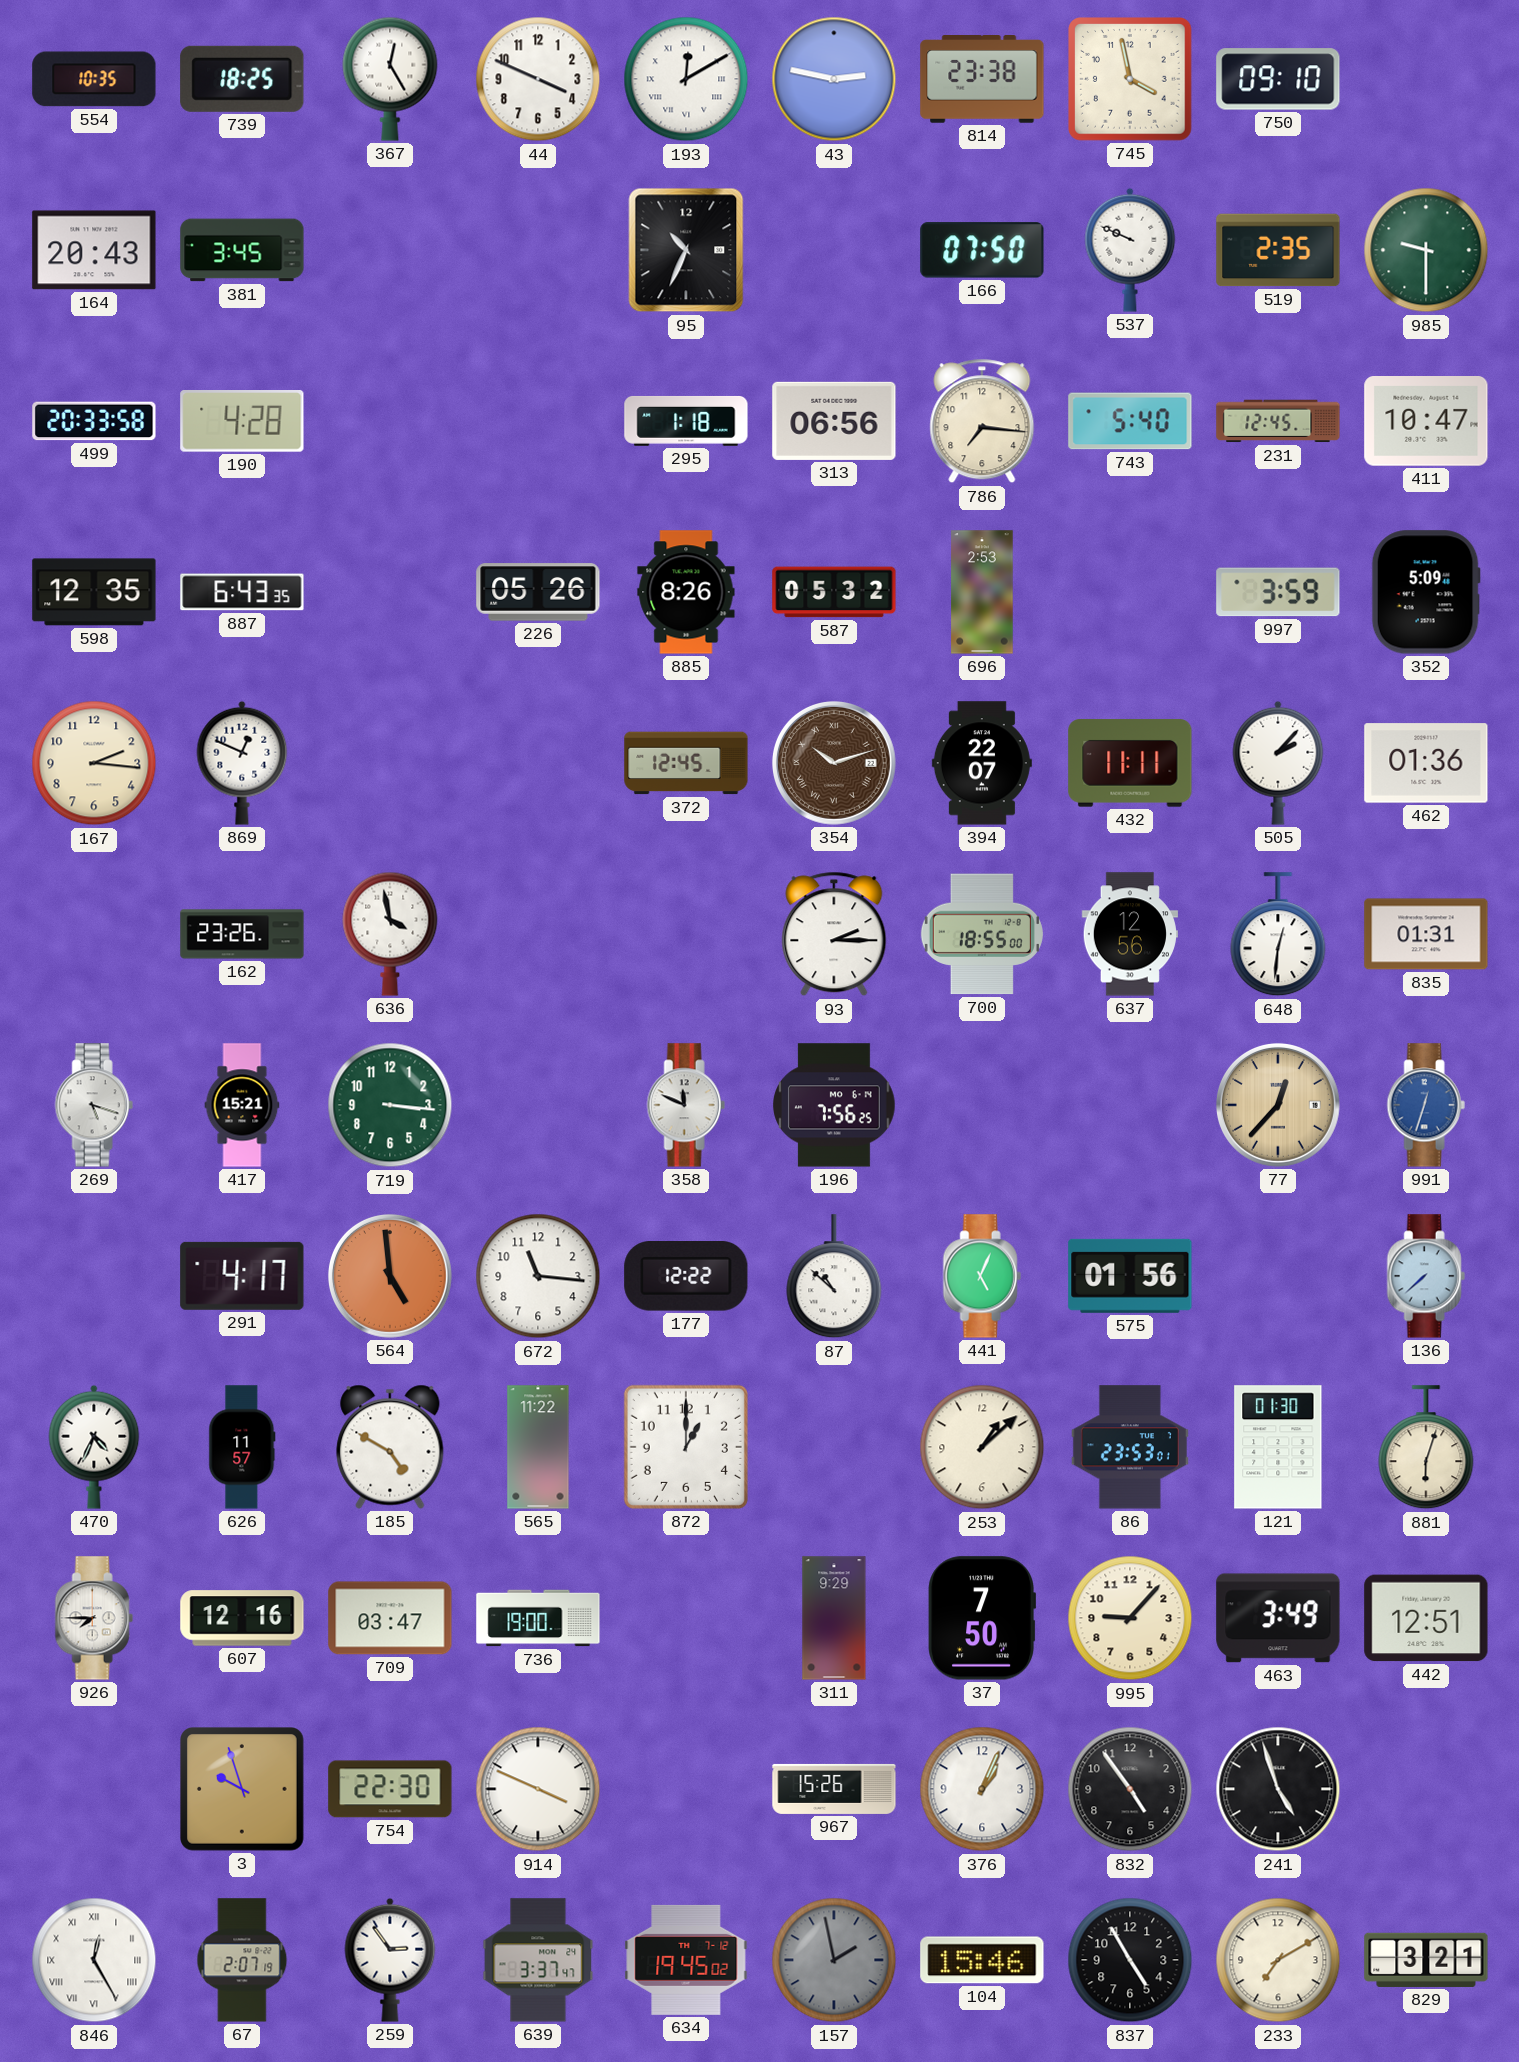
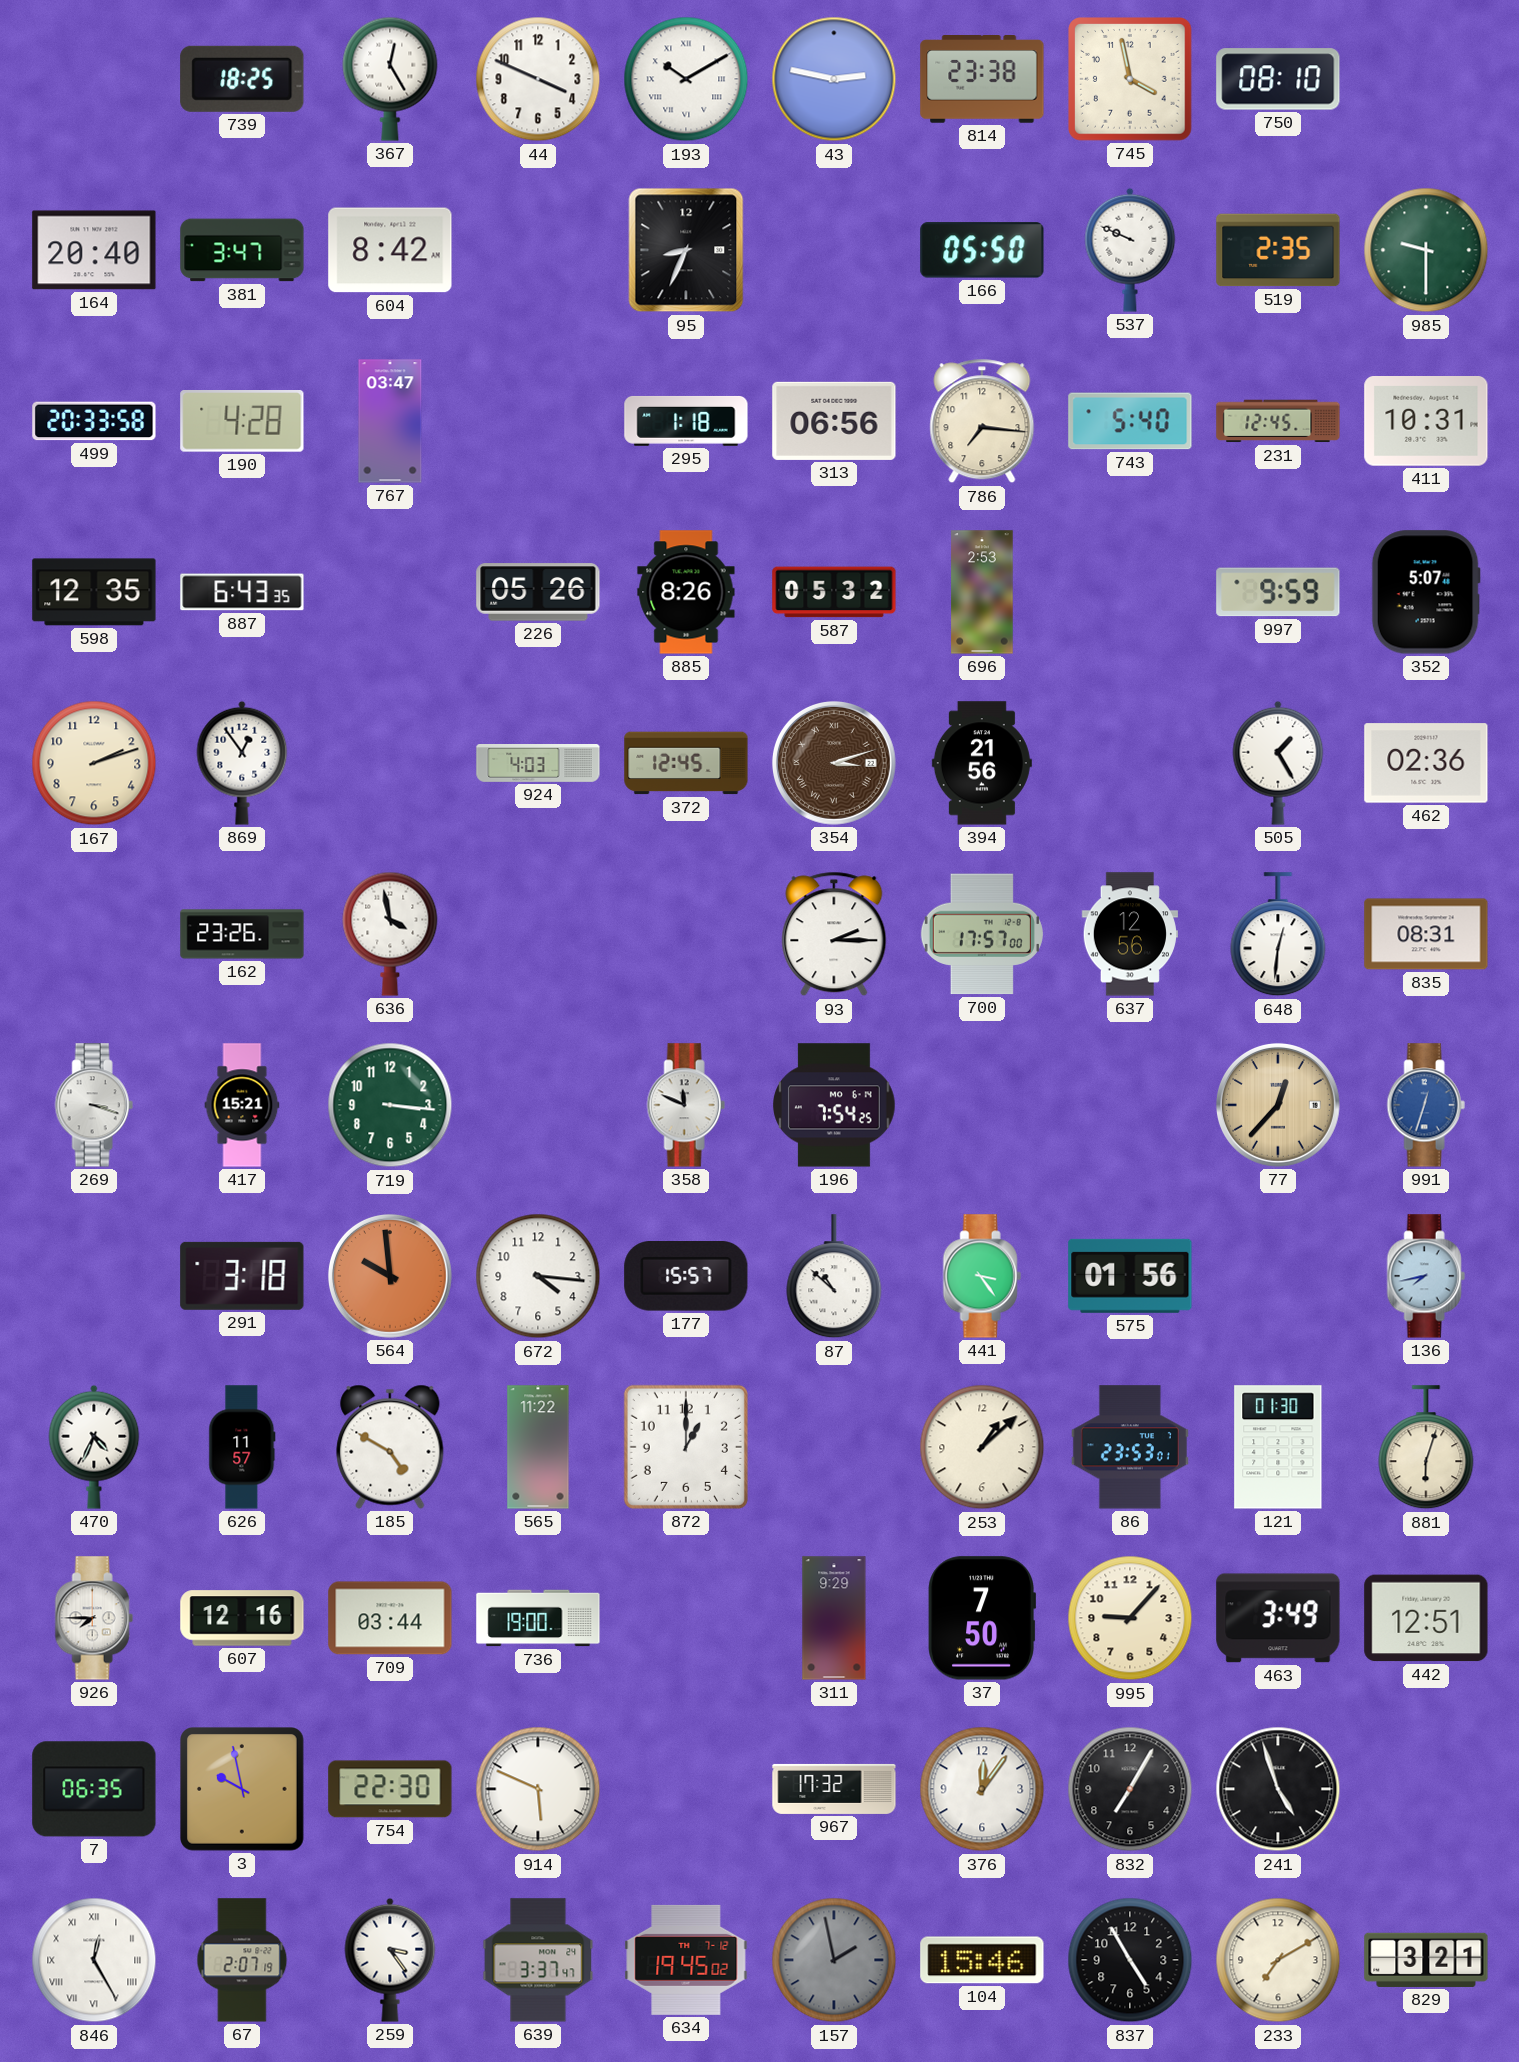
554: 10:35 -> none (94, 79)
193: 12:10 -> 10:10 (686, 79)
750: 09:10 -> 08:10 (1278, 79)
164: 20:43 -> 20:40 (94, 250)
381: 3:45 -> 3:47 (242, 250)
604: none -> 8:42 (390, 250)
95: 10:34 -> 8:34 (686, 250)
166: 07:50 -> 05:50 (982, 250)
767: none -> 03:47 (390, 421)
411: 10:47 -> 10:31 (1426, 421)
997: 3:59 -> 9:59 (1278, 592)
352: 5:09 -> 5:07 (1426, 592)
167: 2:16 -> 2:12 (94, 763)
869: 12:49 -> 12:54 (242, 763)
924: none -> 4:03 (538, 764)
354: 10:12 -> 3:12 (834, 763)
394: 22:07 -> 21:56 (982, 763)
432: 11:11 -> none (1130, 763)
505: 2:07 -> 1:25 (1278, 763)
462: 01:36 -> 02:36 (1426, 763)
700: 18:55 -> 17:57 (982, 934)
835: 01:31 -> 08:31 (1426, 934)
269: 5:18 -> 3:18 (94, 1105)
196: 7:56 -> 7:54 (834, 1105)
291: 4:17 -> 3:18 (242, 1276)
564: 4:59 -> 9:59 (390, 1276)
672: 11:16 -> 4:16 (538, 1276)
177: 12:22 -> 15:57 (686, 1277)
441: 5:04 -> 3:24 (982, 1276)
136: 7:38 -> 7:43 (1426, 1276)
709: 03:47 -> 03:44 (390, 1618)
7: none -> 06:35 (94, 1789)
3: 9:57 -> 9:58 (243, 1790)
914: 3:49 -> 5:49 (538, 1789)
967: 15:26 -> 17:32 (834, 1789)
376: 1:04 -> 12:06 (982, 1789)
832: 4:54 -> 7:05 (1130, 1789)
259: 2:54 -> 3:24 (390, 1960)
